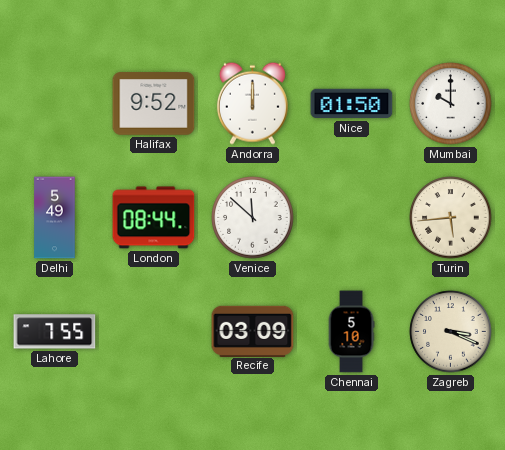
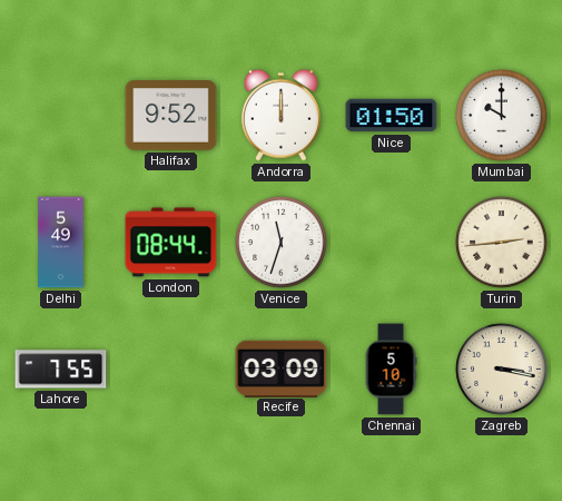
Venice: 11:52 -> 11:33 (282, 243)
Turin: 5:44 -> 2:44 (502, 243)
Zagreb: 3:19 -> 3:17 (502, 370)
